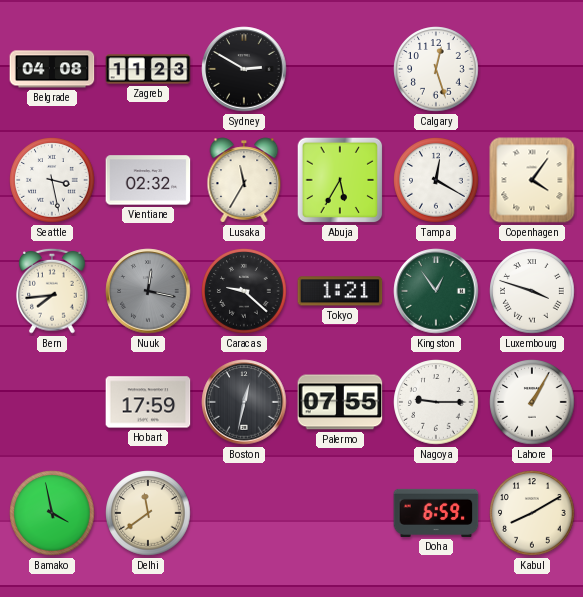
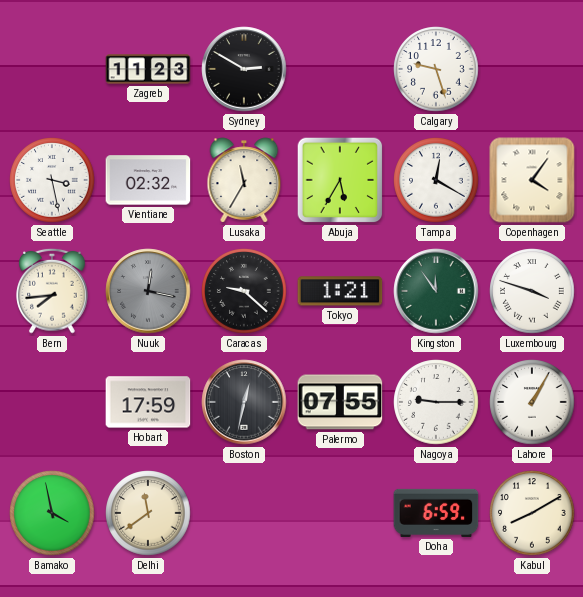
Belgrade: 04:08 -> none (52, 69)
Calgary: 12:27 -> 9:27 (436, 69)
Kingston: 12:54 -> 11:54 (436, 291)
